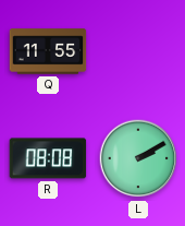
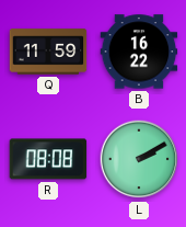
Q: 11:55 -> 11:59 (48, 52)
B: none -> 16:22 (139, 52)
